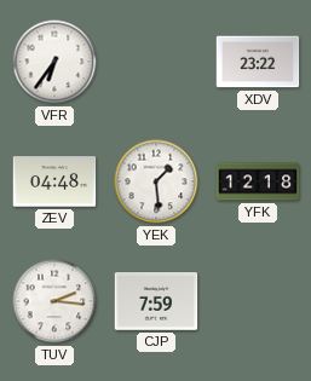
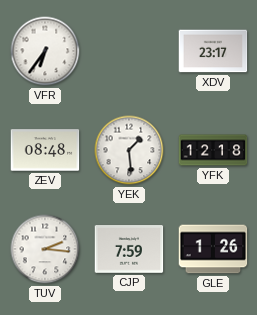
XDV: 23:22 -> 23:17 (213, 51)
ZEV: 04:48 -> 08:48 (45, 150)
GLE: none -> 1:26 (213, 249)
